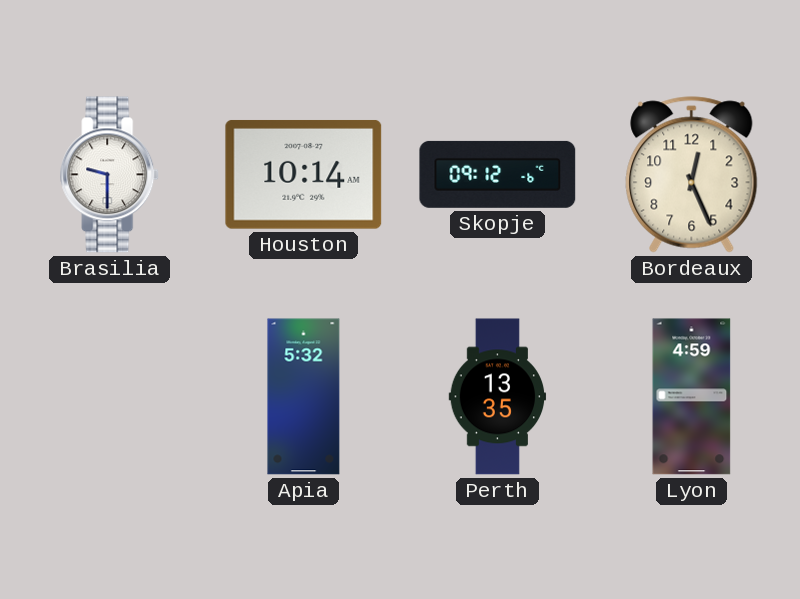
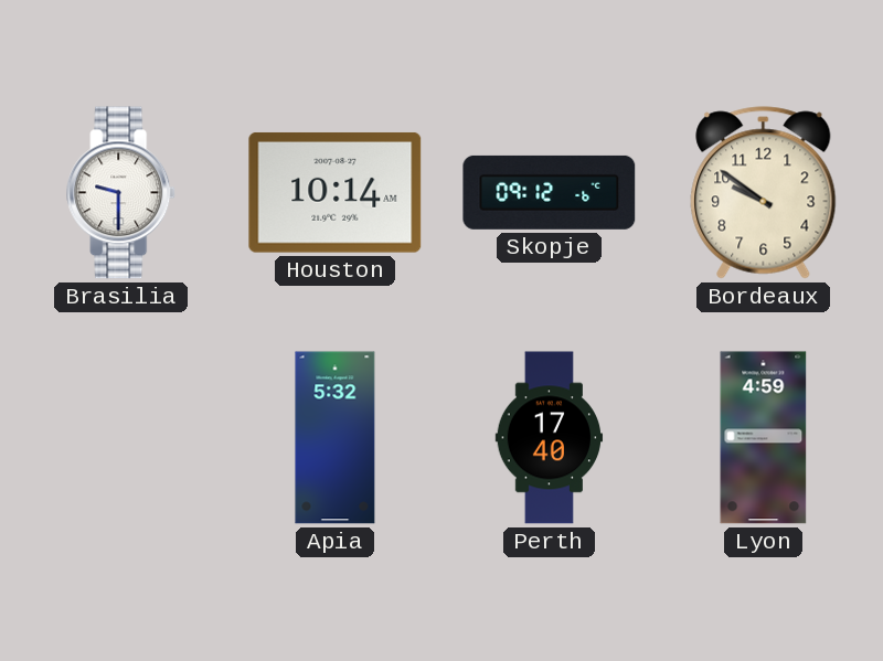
Bordeaux: 12:26 -> 9:51 (764, 193)
Perth: 13:35 -> 17:40 (550, 438)
